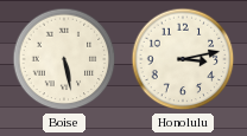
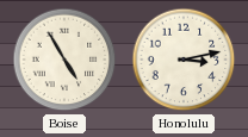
Boise: 5:28 -> 4:55 (64, 60)
